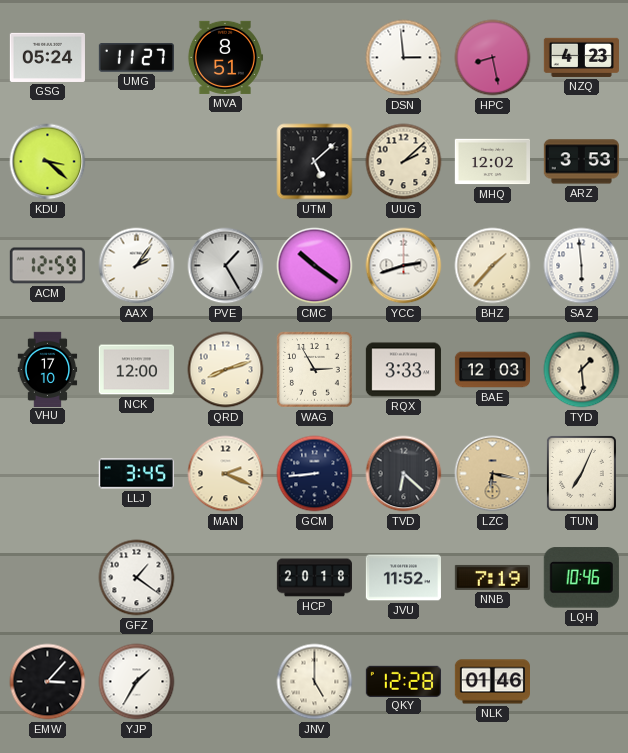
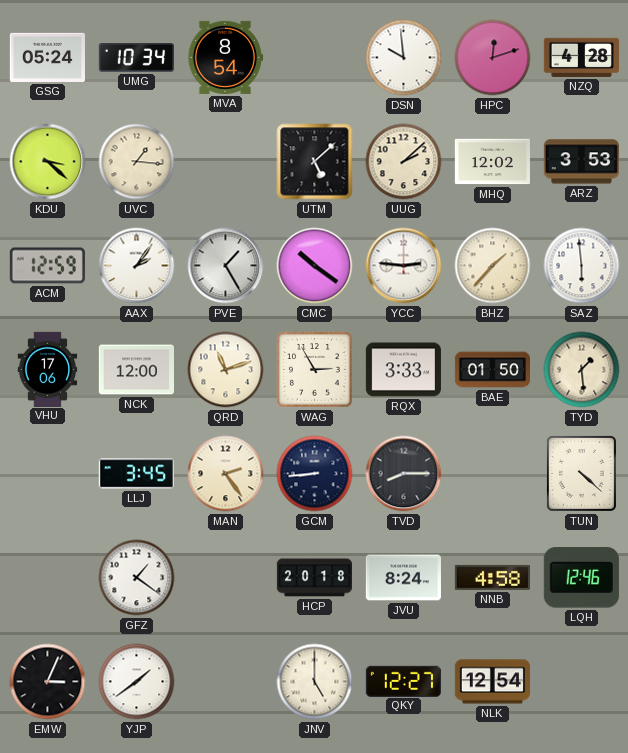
UMG: 11:27 -> 10:34 (136, 58)
MVA: 8:51 -> 8:54 (225, 57)
DSN: 2:59 -> 9:59 (404, 58)
HPC: 8:28 -> 12:12 (493, 58)
NZQ: 4:23 -> 4:28 (581, 57)
UVC: none -> 1:16 (137, 162)
YCC: 2:42 -> 2:46 (404, 266)
VHU: 17:10 -> 17:06 (48, 369)
QRD: 8:12 -> 11:12 (226, 370)
BAE: 12:03 -> 01:50 (492, 370)
MAN: 2:19 -> 2:24 (226, 474)
TVD: 6:22 -> 8:15 (404, 474)
LZC: 6:17 -> none (493, 474)
TUN: 7:04 -> 4:22 (581, 473)
JVU: 11:52 -> 8:24 (403, 578)
NNB: 7:19 -> 4:58 (492, 577)
LQH: 10:46 -> 12:46 (581, 578)
EMW: 3:07 -> 3:04 (48, 682)
YJP: 1:35 -> 1:39 (137, 682)
QKY: 12:28 -> 12:27 (403, 681)
NLK: 01:46 -> 12:54 (492, 682)
